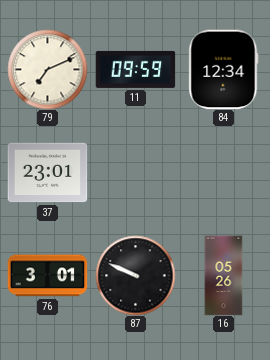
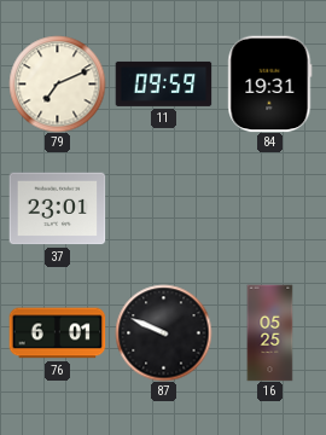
84: 12:34 -> 19:31 (270, 83)
76: 3:01 -> 6:01 (57, 333)
16: 05:26 -> 05:25 (270, 332)
